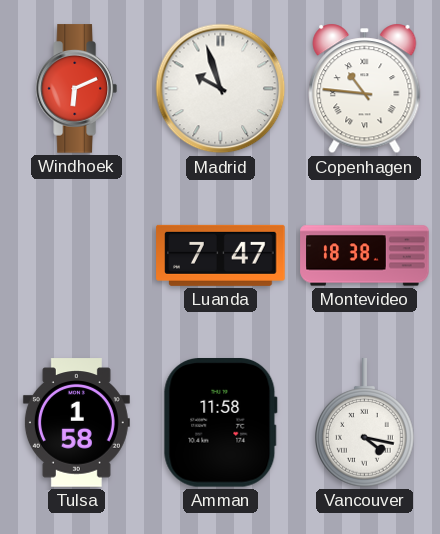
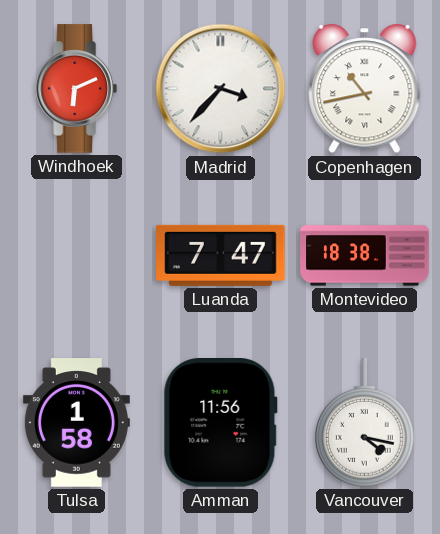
Madrid: 9:57 -> 3:37 (221, 89)
Copenhagen: 10:46 -> 10:43 (365, 89)
Amman: 11:58 -> 11:56 (220, 423)
